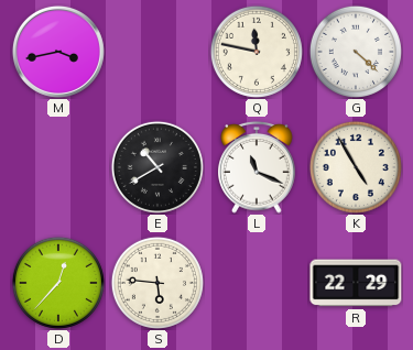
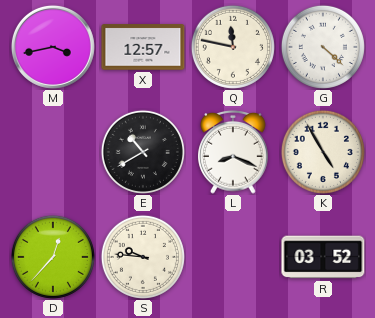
X: none -> 12:57 (143, 47)
L: 11:19 -> 8:19 (233, 152)
S: 5:46 -> 9:46 (143, 257)
R: 22:29 -> 03:52 (323, 257)
